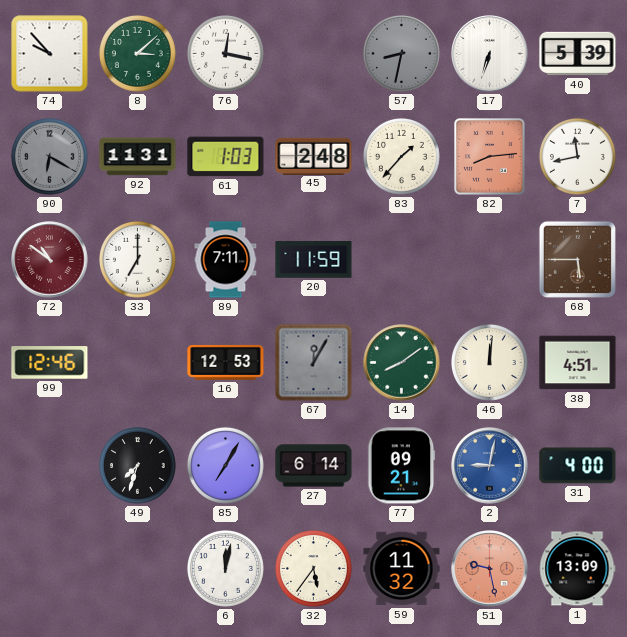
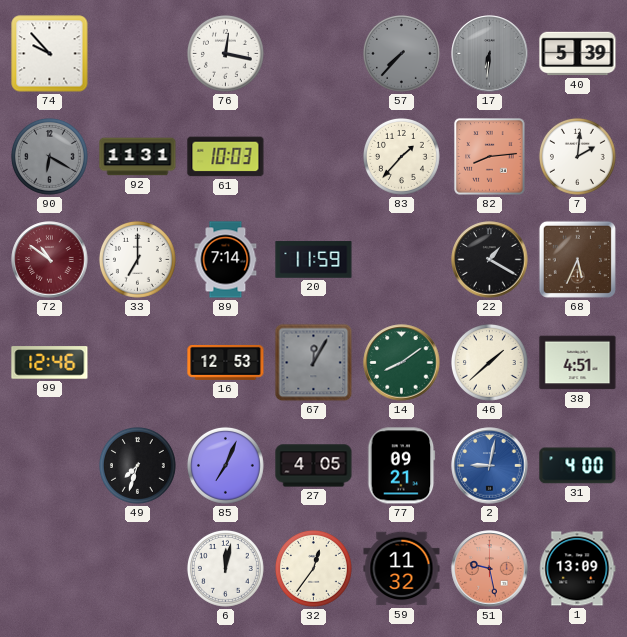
8: 3:08 -> none (137, 53)
57: 8:32 -> 7:37 (401, 53)
17: 6:33 -> 6:31 (490, 54)
17 dial: white -> grey (490, 54)
61: 1:03 -> 10:03 (226, 157)
45: 2:48 -> none (314, 156)
7: 11:43 -> 2:01 (577, 156)
89: 7:11 -> 7:14 (226, 260)
22: none -> 1:20 (490, 260)
68: 5:45 -> 5:34 (577, 259)
46: 12:01 -> 1:38 (489, 362)
85: 7:05 -> 7:04 (225, 465)
27: 6:14 -> 4:05 (314, 466)
32: 5:36 -> 12:36 (313, 568)
